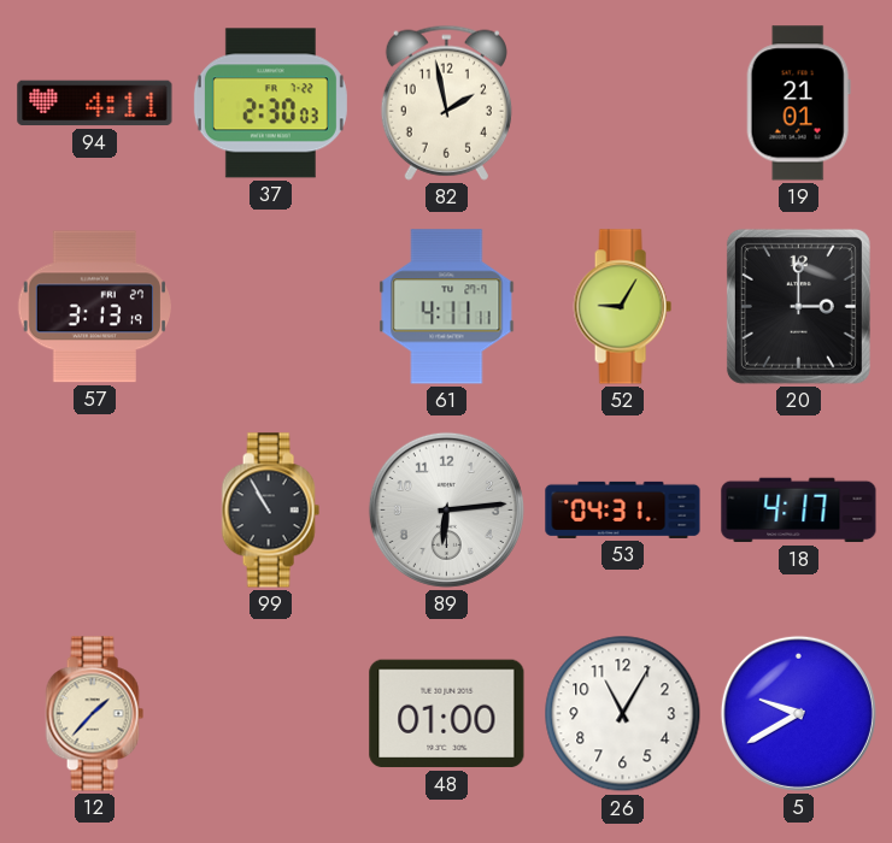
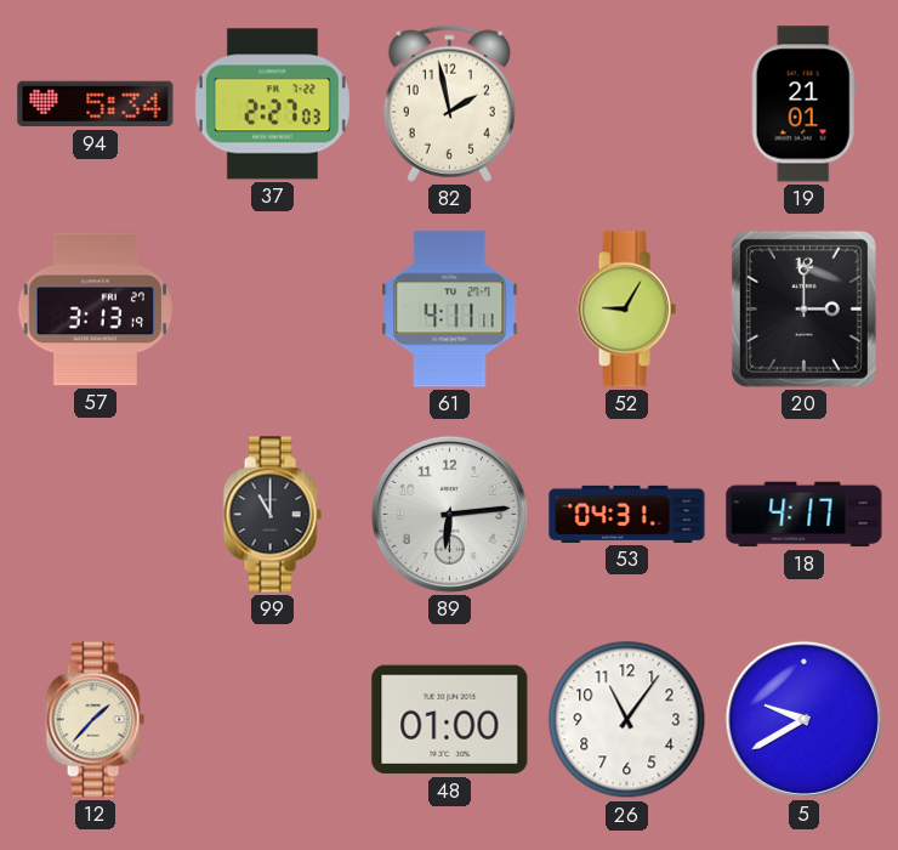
94: 4:11 -> 5:34 (96, 104)
37: 2:30 -> 2:27 (272, 104)
99: 10:55 -> 11:00 (272, 515)
26: 11:05 -> 11:06 (627, 720)
